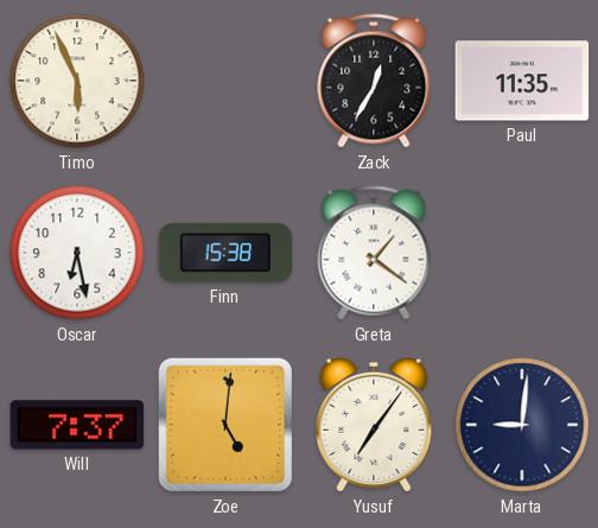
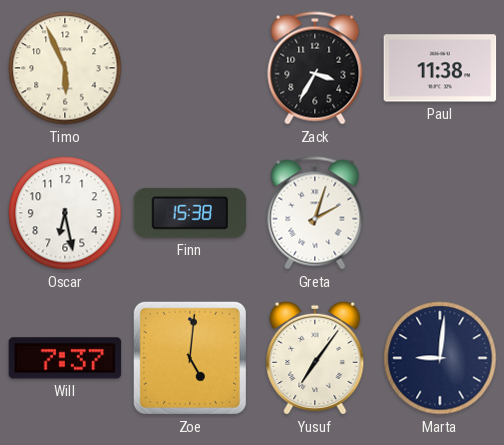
Zack: 12:35 -> 3:35 (315, 68)
Paul: 11:35 -> 11:38 (440, 68)
Greta: 1:21 -> 2:03 (315, 213)
